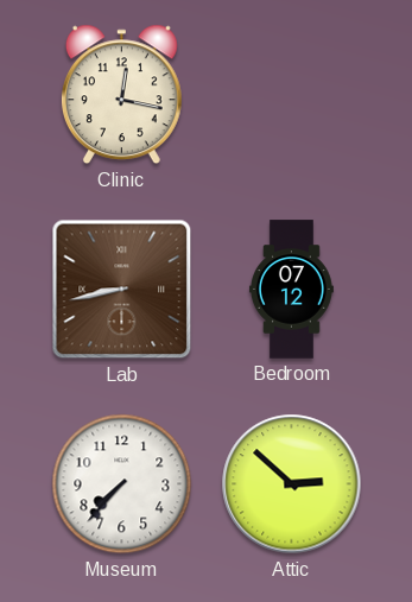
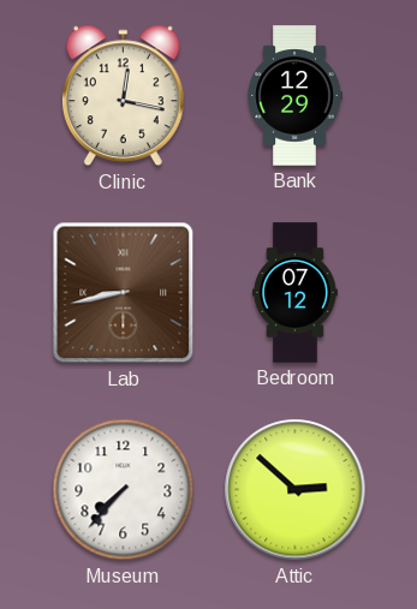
Bank: none -> 12:29 (294, 96)
